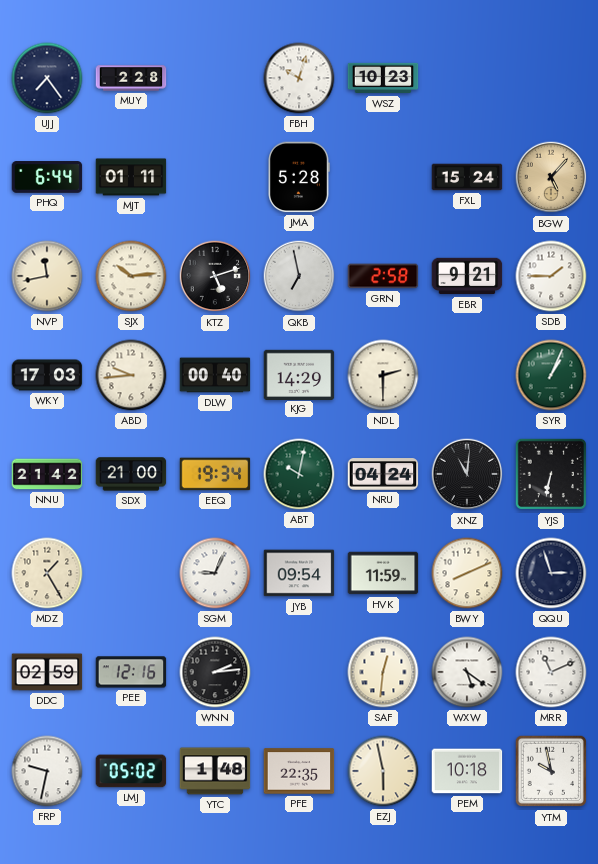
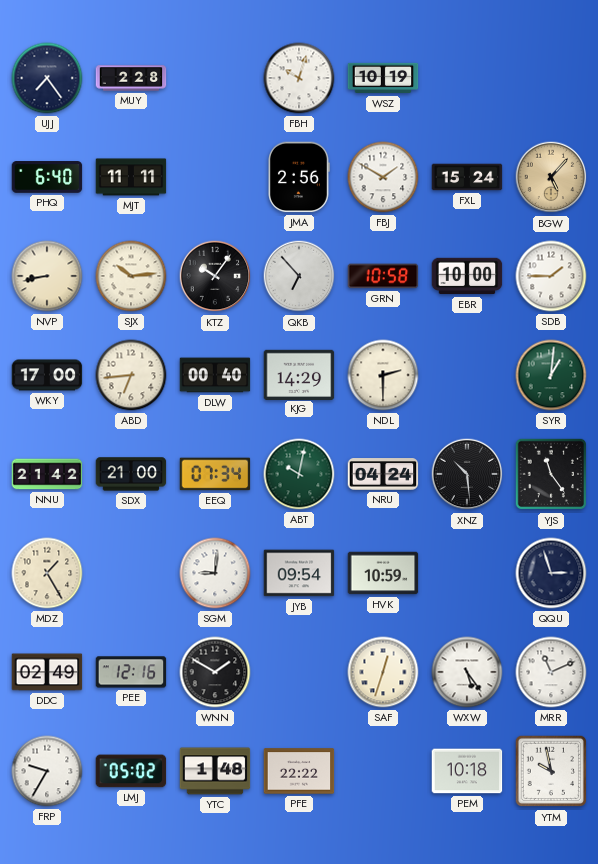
WSZ: 10:23 -> 10:19 (383, 78)
PHQ: 6:44 -> 6:40 (47, 177)
MJT: 01:11 -> 11:11 (131, 177)
JMA: 5:28 -> 2:56 (299, 177)
FBJ: none -> 1:50 (383, 177)
NVP: 11:43 -> 8:43 (47, 276)
KTZ: 5:12 -> 10:06 (215, 276)
QKB: 6:58 -> 6:53 (299, 276)
GRN: 2:58 -> 10:58 (383, 276)
EBR: 9:21 -> 10:00 (467, 276)
WKY: 17:03 -> 17:00 (47, 375)
ABD: 9:44 -> 6:44 (131, 375)
SYR: 1:04 -> 1:01 (551, 375)
EEQ: 19:34 -> 07:34 (215, 474)
XNZ: 11:01 -> 10:29 (467, 474)
YJS: 6:32 -> 11:24 (551, 474)
SGM: 9:04 -> 9:01 (215, 573)
HVK: 11:59 -> 10:59 (383, 573)
BWY: 8:11 -> none (467, 573)
DDC: 02:59 -> 02:49 (47, 672)
WNN: 2:14 -> 1:50 (215, 672)
SAF: 12:31 -> 12:33 (383, 672)
WXW: 5:21 -> 5:24 (467, 672)
FRP: 9:32 -> 9:35 (47, 771)
PFE: 22:35 -> 22:22 (299, 771)
EZJ: 5:58 -> none (383, 771)
